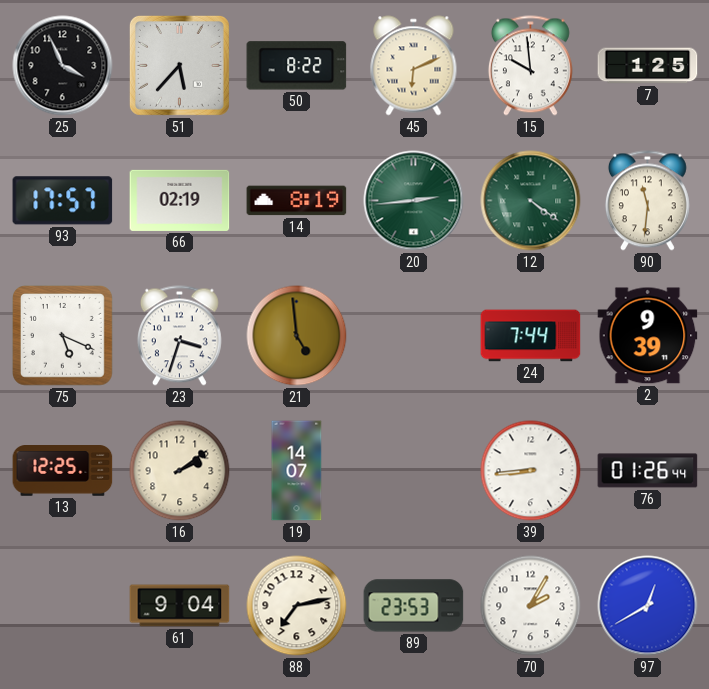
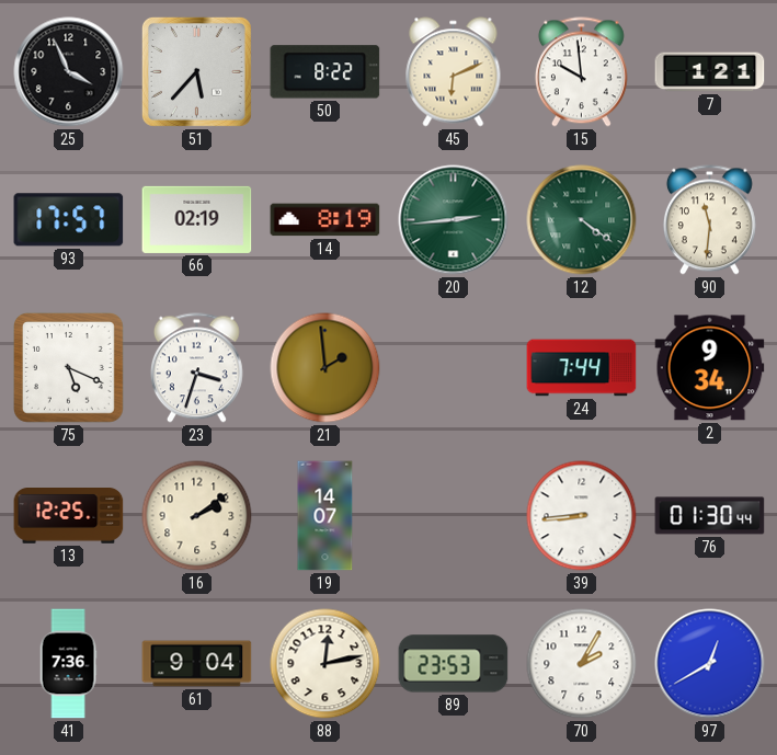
7: 1:25 -> 1:21 (710, 72)
21: 4:59 -> 1:59 (325, 368)
2: 9:39 -> 9:34 (710, 368)
76: 01:26 -> 01:30 (710, 516)
41: none -> 7:36 (68, 664)
88: 7:13 -> 12:13 (325, 664)
